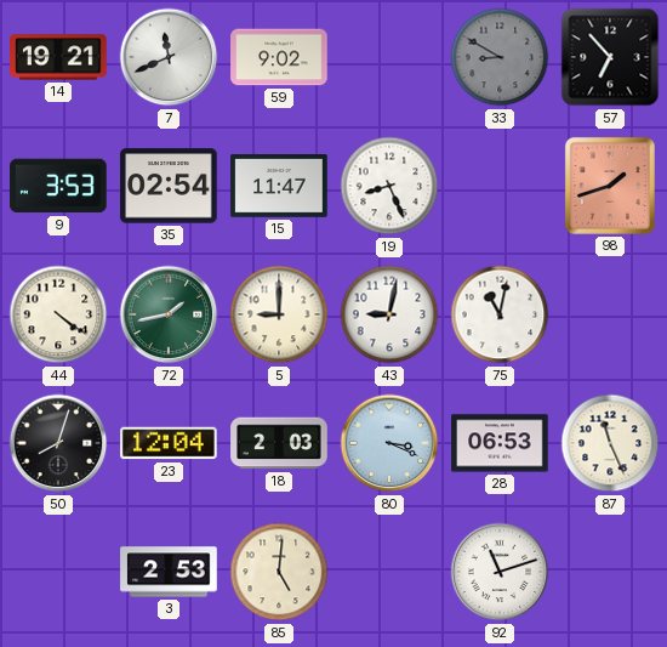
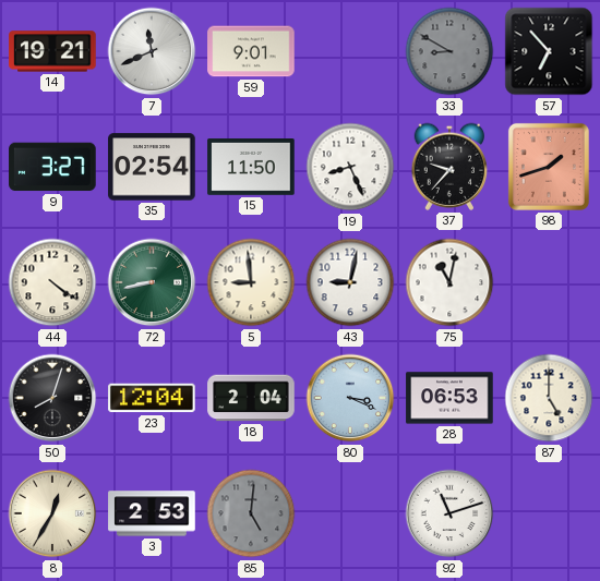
59: 9:02 -> 9:01 (251, 51)
9: 3:53 -> 3:27 (52, 167)
15: 11:47 -> 11:50 (251, 168)
37: none -> 9:37 (449, 167)
72: 1:43 -> 8:43 (152, 282)
5: 9:00 -> 8:59 (251, 282)
18: 2:03 -> 2:04 (251, 398)
87: 11:26 -> 5:00 (549, 398)
8: none -> 12:35 (52, 513)
85 dial: cream -> grey (251, 513)
